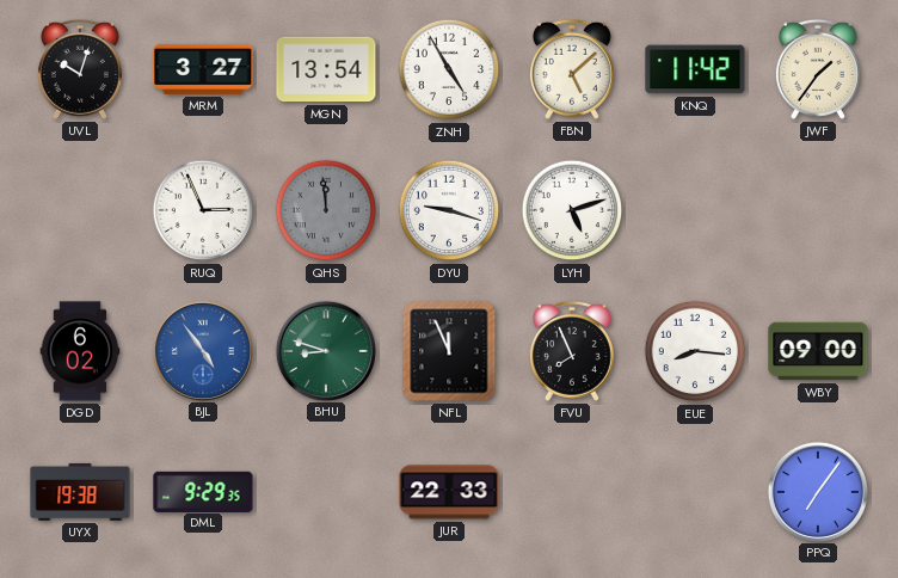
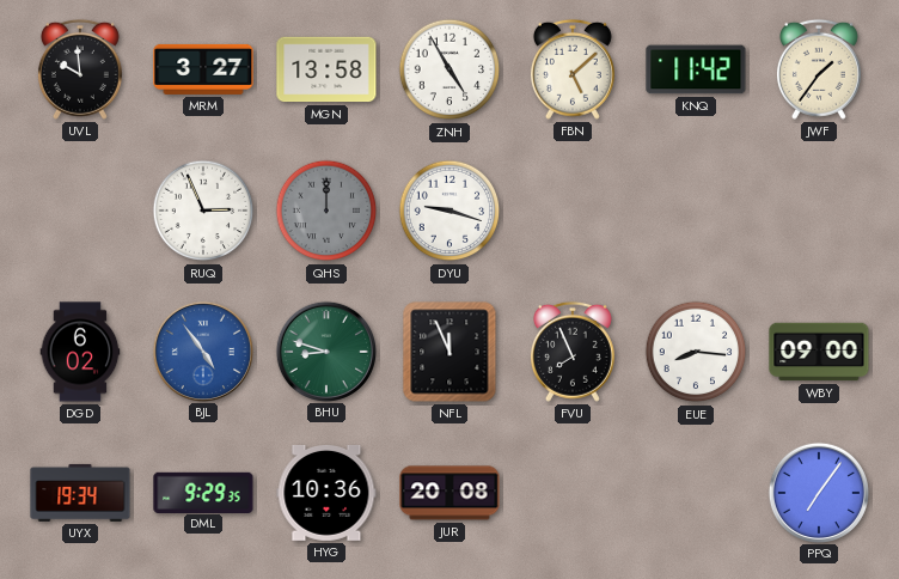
UVL: 10:03 -> 9:59 (80, 69)
MGN: 13:54 -> 13:58 (326, 69)
QHS: 11:59 -> 12:00 (326, 211)
LYH: 5:12 -> none (572, 210)
UYX: 19:38 -> 19:34 (80, 493)
HYG: none -> 10:36 (326, 493)
JUR: 22:33 -> 20:08 (450, 493)
